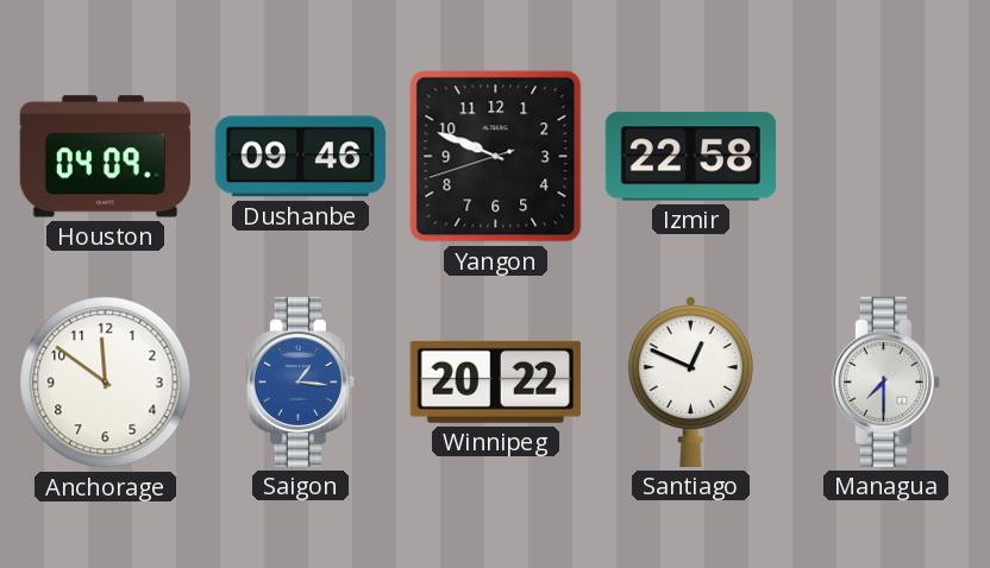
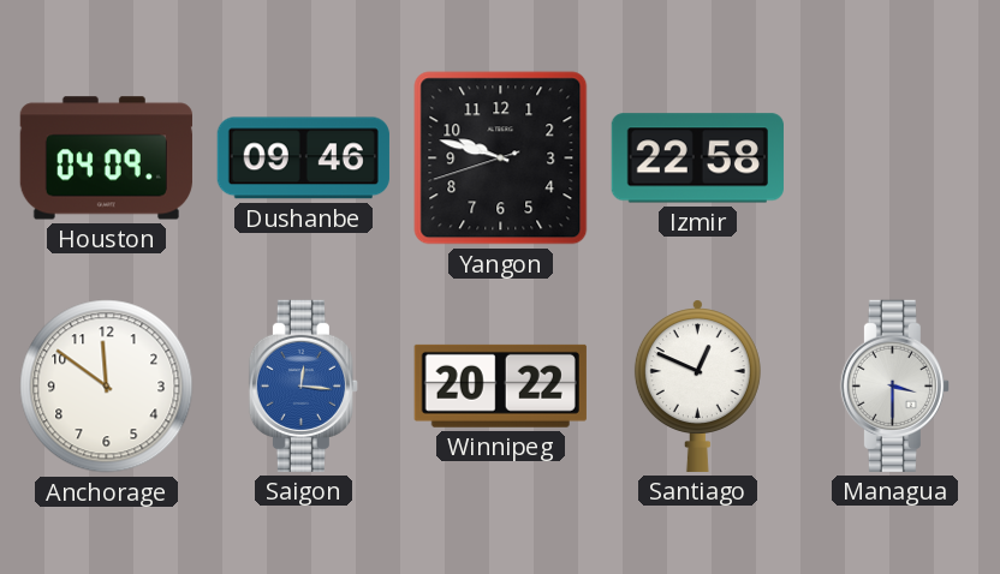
Yangon: 9:48 -> 9:47 (501, 159)
Saigon: 1:16 -> 12:16 (303, 385)
Managua: 7:30 -> 3:30 (894, 385)
